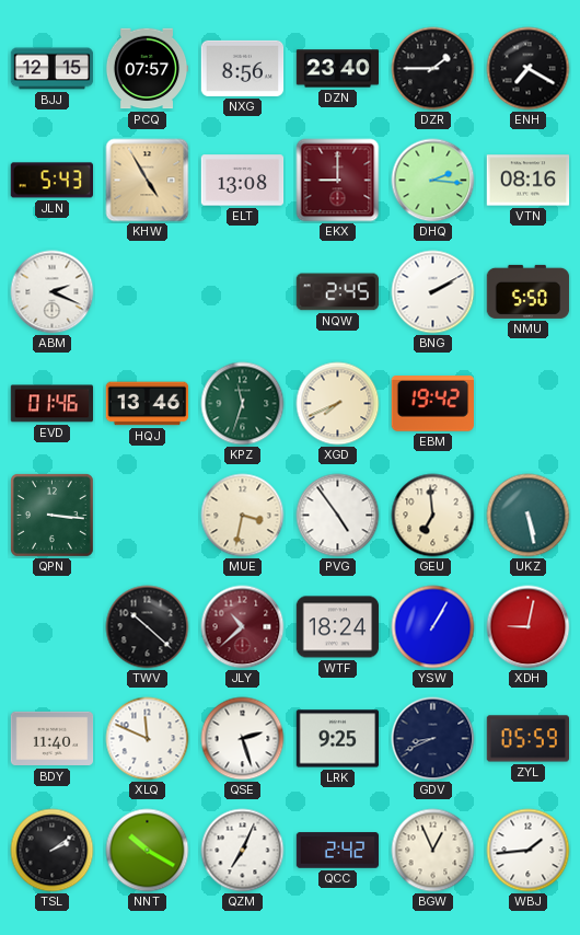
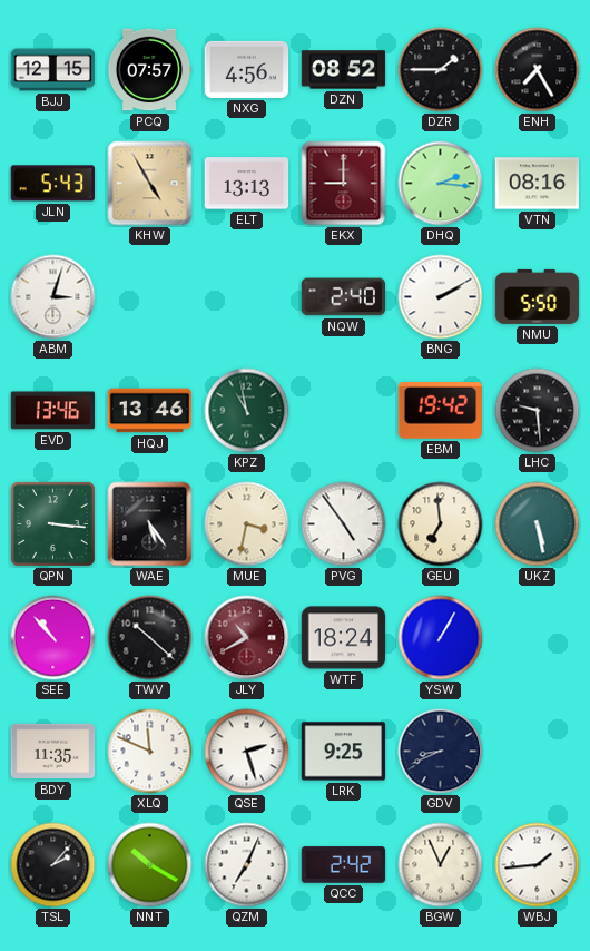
NXG: 8:56 -> 4:56 (247, 69)
DZN: 23:40 -> 08:52 (344, 70)
ENH: 7:20 -> 7:25 (538, 70)
ELT: 13:08 -> 13:13 (247, 184)
ABM: 2:19 -> 3:03 (53, 297)
NQW: 2:45 -> 2:40 (343, 297)
EVD: 01:46 -> 13:46 (53, 411)
KPZ: 11:33 -> 10:58 (247, 411)
XGD: 7:41 -> none (338, 404)
LHC: none -> 9:29 (538, 411)
WAE: none -> 5:24 (150, 524)
SEE: none -> 10:53 (53, 638)
JLY: 10:38 -> 10:40 (247, 638)
XDH: 9:02 -> none (529, 627)
BDY: 11:40 -> 11:35 (53, 752)
ZYL: 05:59 -> none (529, 739)
TSL: 2:09 -> 2:07 (53, 865)
